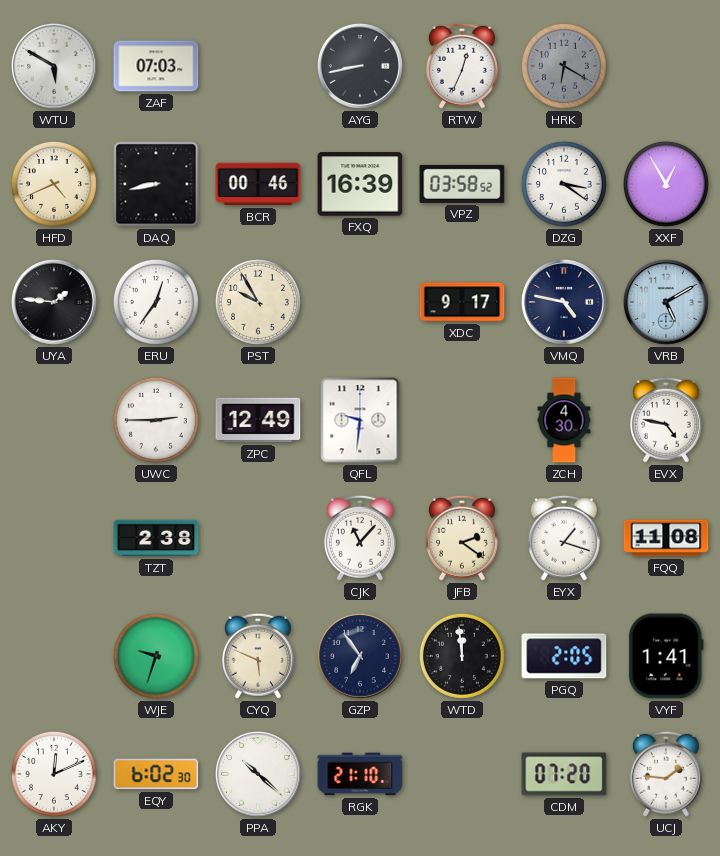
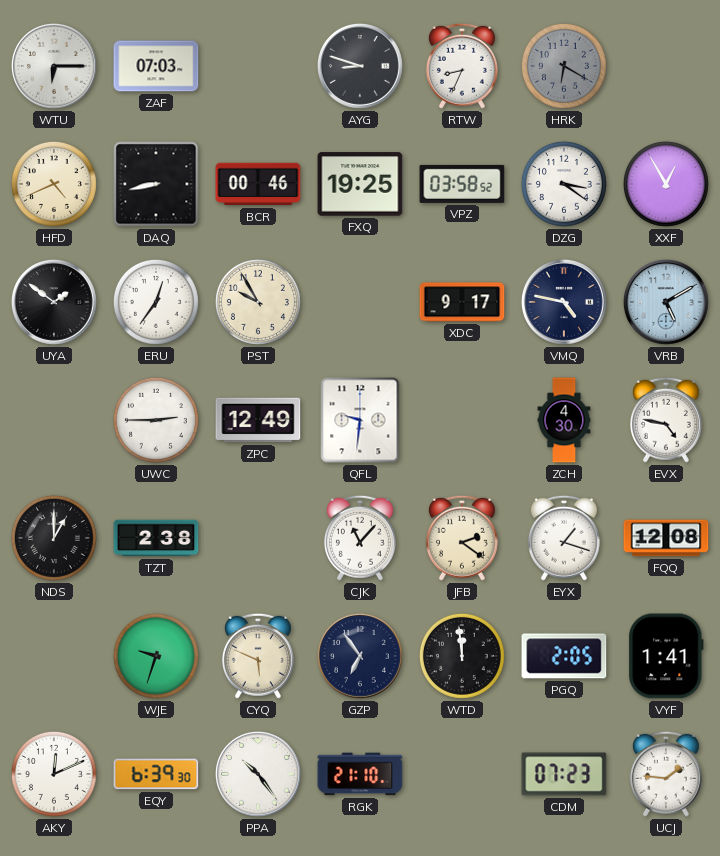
WTU: 5:50 -> 6:15 (54, 66)
AYG: 8:43 -> 8:48 (360, 66)
RTW: 12:34 -> 8:34 (462, 66)
FXQ: 16:39 -> 19:25 (360, 184)
UYA: 1:46 -> 1:51 (54, 302)
NDS: none -> 1:00 (54, 538)
FQQ: 11:08 -> 12:08 (666, 538)
EQY: 6:02 -> 6:39 (156, 774)
PPA: 10:22 -> 10:24 (258, 774)
CDM: 07:20 -> 07:23 (564, 774)
